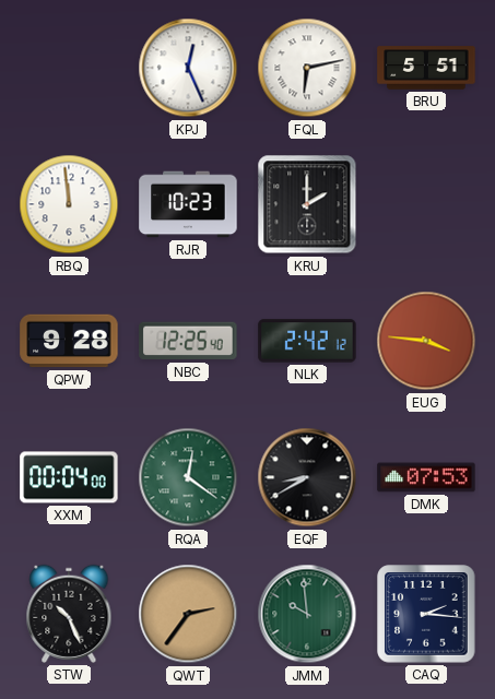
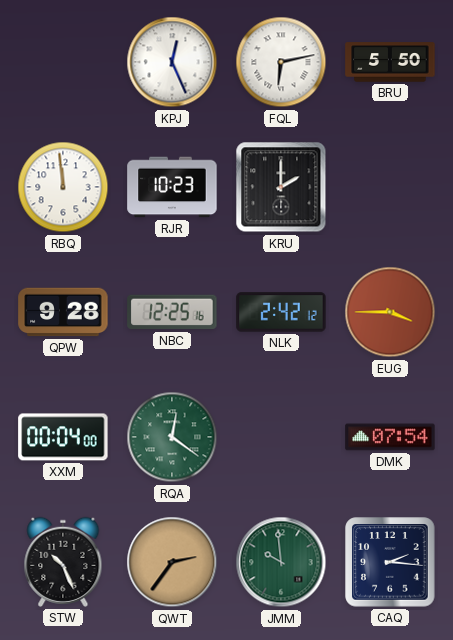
BRU: 5:51 -> 5:50 (390, 62)
NBC: 12:25:40 -> 12:25:16 (172, 312)
EUG: 3:46 -> 3:45 (390, 312)
EQF: 8:40 -> none (307, 477)
DMK: 07:53 -> 07:54 (390, 437)
